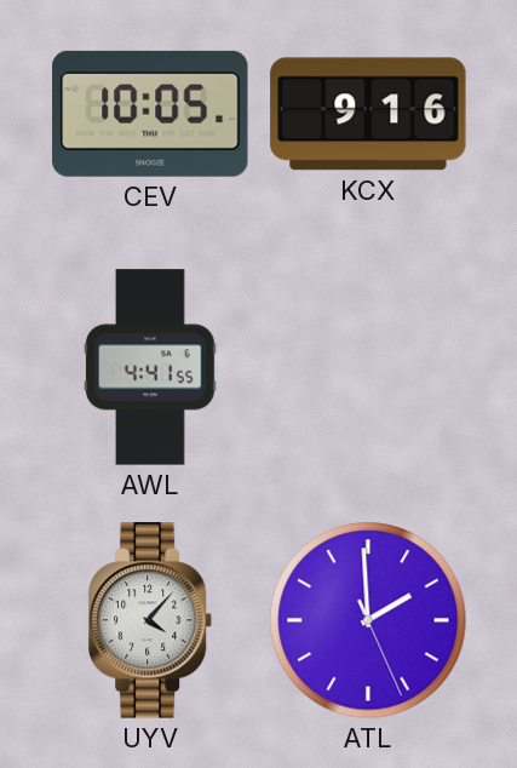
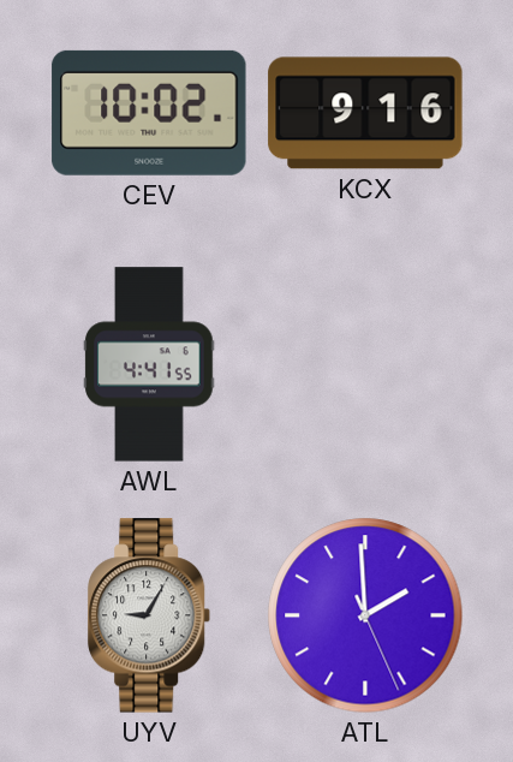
CEV: 10:05 -> 10:02 (149, 113)
UYV: 4:07 -> 9:05 (150, 615)
